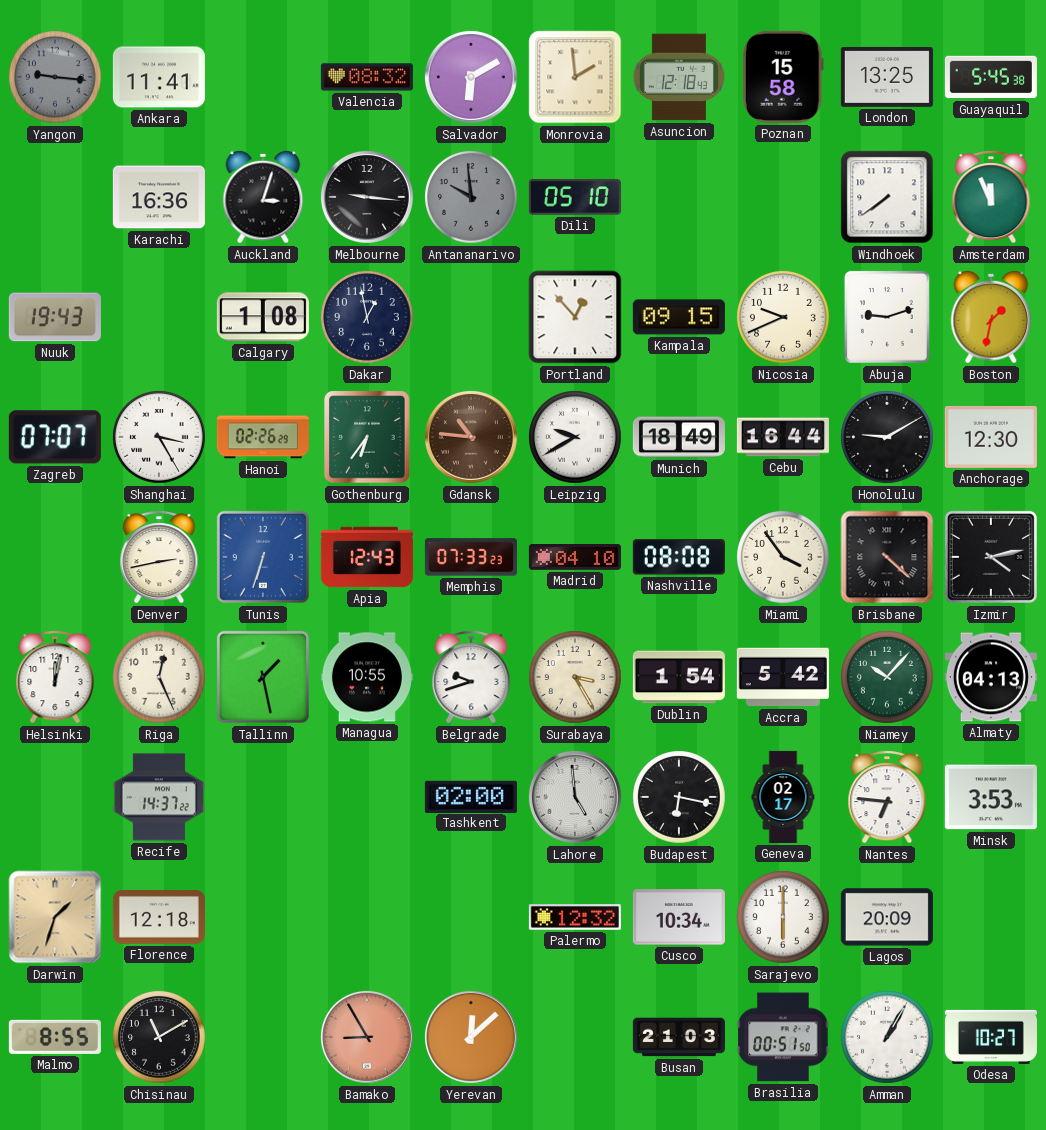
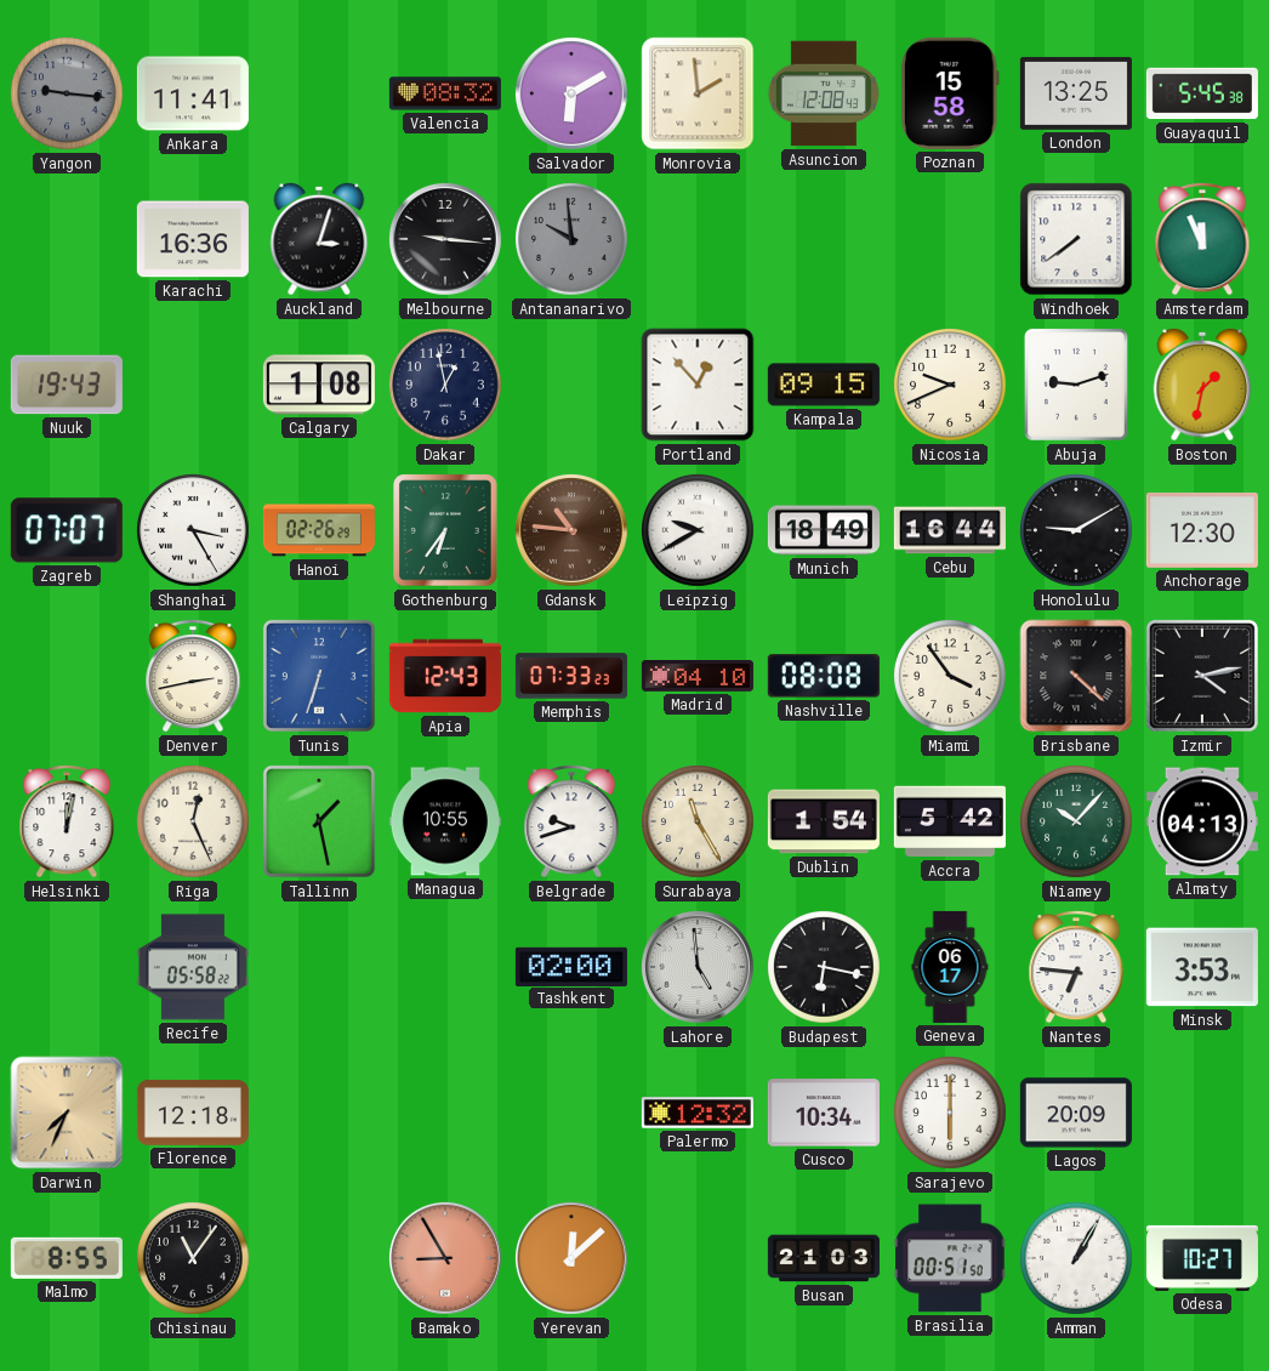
Asuncion: 12:18 -> 12:08 (824, 93)
Dili: 05:10 -> none (575, 197)
Surabaya: 3:25 -> 11:25 (699, 823)
Recife: 14:37 -> 05:58 (193, 967)
Geneva: 02:17 -> 06:17 (950, 967)
Darwin: 1:33 -> 7:34 (67, 1113)
Chisinau: 11:10 -> 11:06 (194, 1259)
